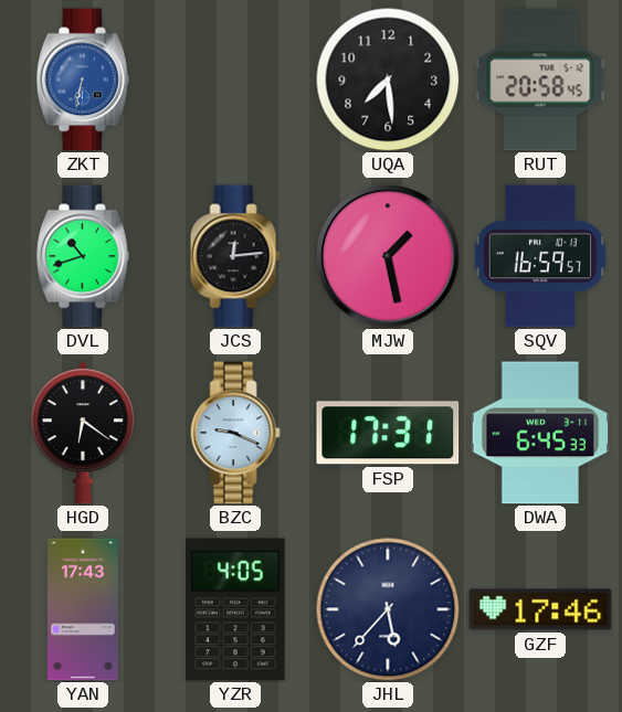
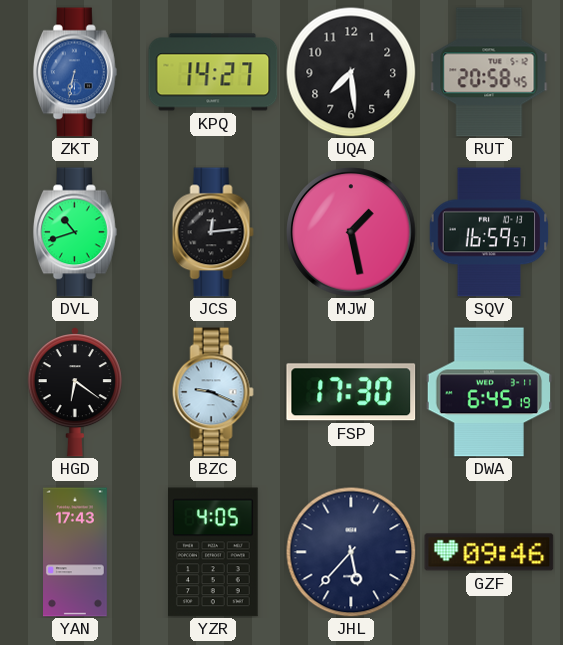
KPQ: none -> 14:27 (213, 72)
FSP: 17:31 -> 17:30 (351, 392)
DWA: 6:45:33 -> 6:45:19 (489, 392)
GZF: 17:46 -> 09:46 (489, 552)
